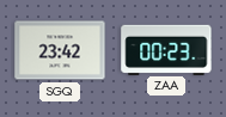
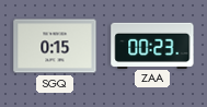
SGQ: 23:42 -> 0:15 (55, 46)
